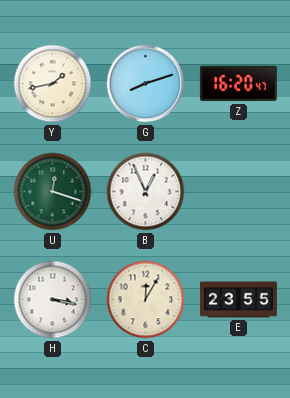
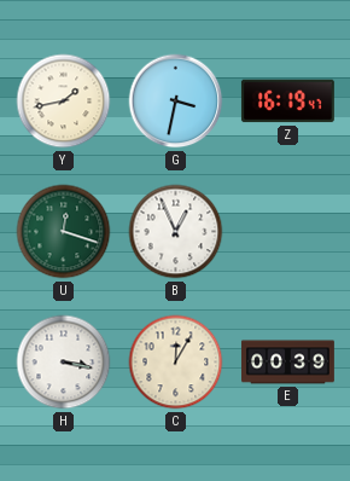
G: 8:12 -> 3:32 (176, 102)
Z: 16:20 -> 16:19 (287, 102)
E: 23:55 -> 00:39 (288, 363)
